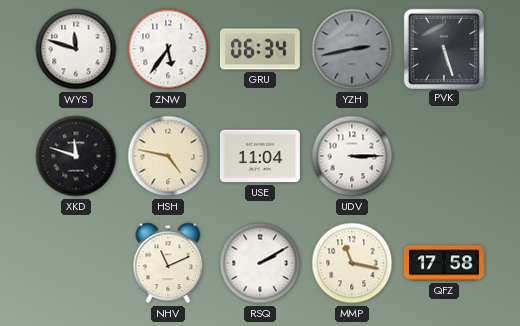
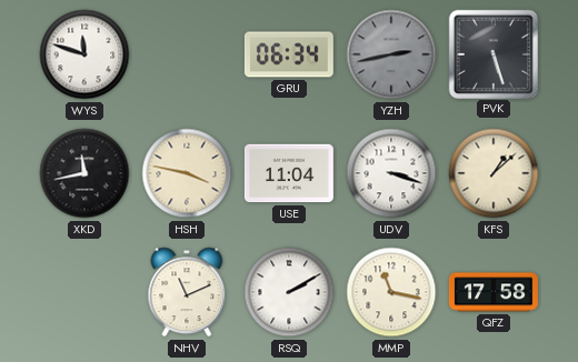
ZNW: 5:36 -> none (168, 49)
XKD: 11:48 -> 11:43 (84, 173)
HSH: 4:47 -> 3:47 (187, 173)
UDV: 3:15 -> 3:18 (391, 173)
KFS: none -> 1:08 (494, 173)
